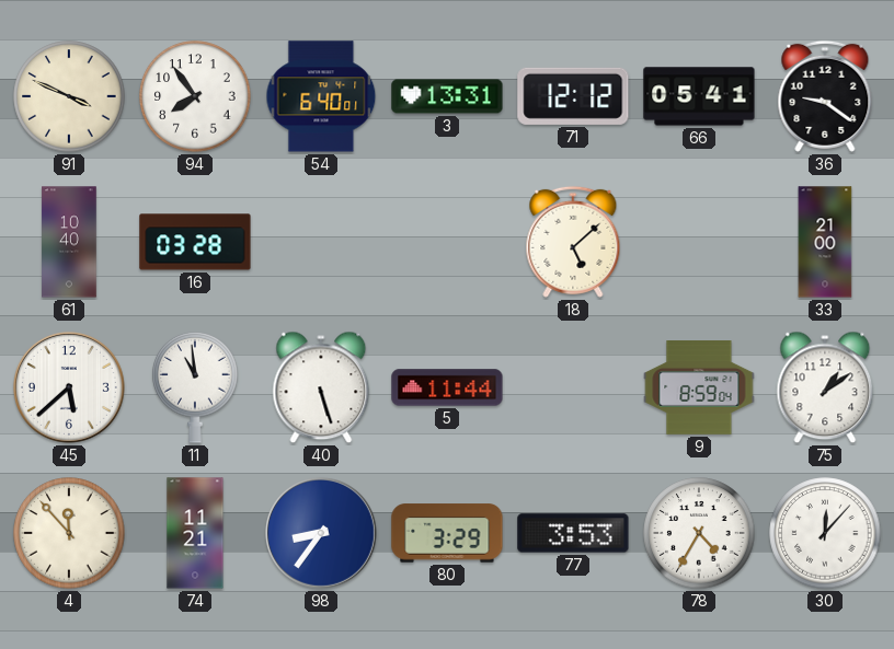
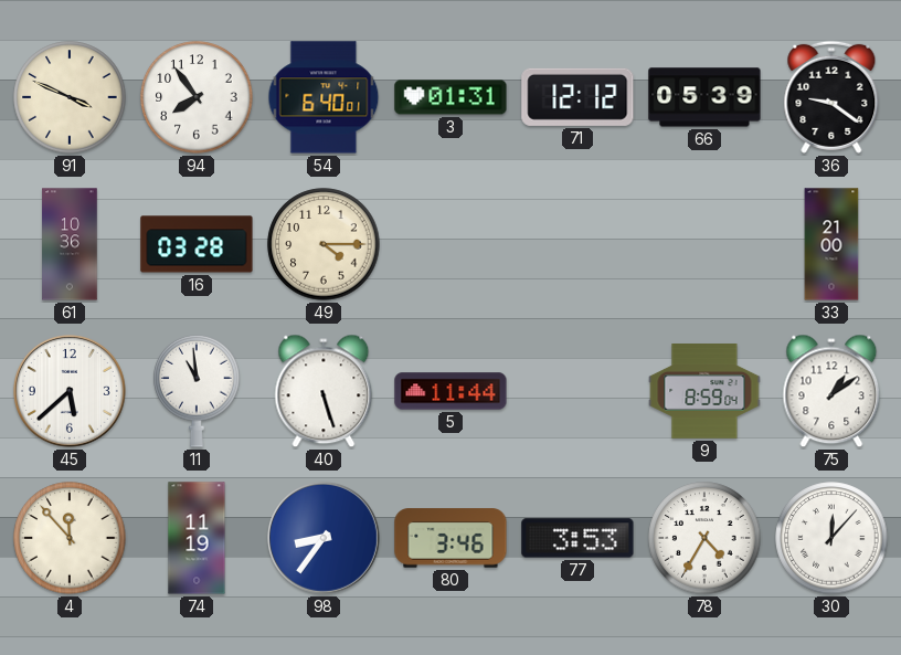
3: 13:31 -> 01:31 (451, 97)
66: 05:41 -> 05:39 (704, 97)
61: 10:40 -> 10:36 (70, 244)
49: none -> 4:15 (324, 244)
18: 5:08 -> none (573, 242)
74: 11:21 -> 11:19 (197, 538)
80: 3:29 -> 3:46 (451, 538)
